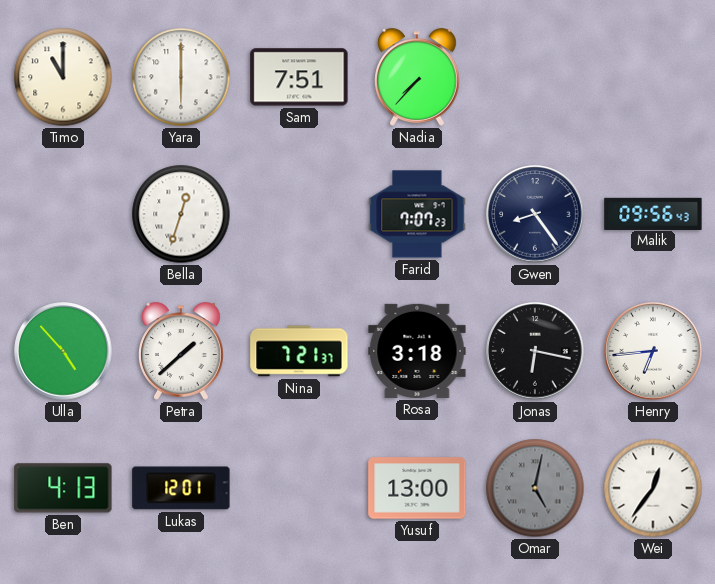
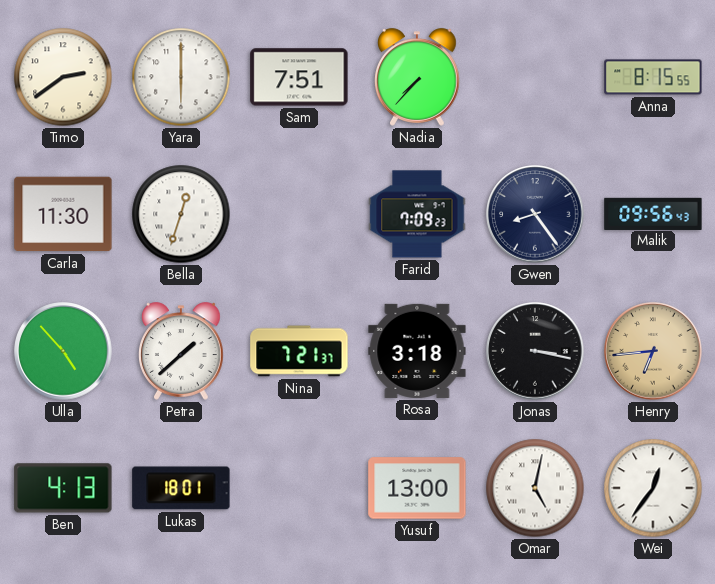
Timo: 11:00 -> 2:39 (63, 77)
Anna: none -> 8:15 (653, 77)
Carla: none -> 11:30 (63, 214)
Farid: 7:07 -> 7:09 (417, 214)
Jonas: 6:17 -> 3:17 (535, 351)
Henry dial: white -> champagne (653, 351)
Lukas: 12:01 -> 18:01 (181, 488)
Omar dial: grey -> white (535, 488)
